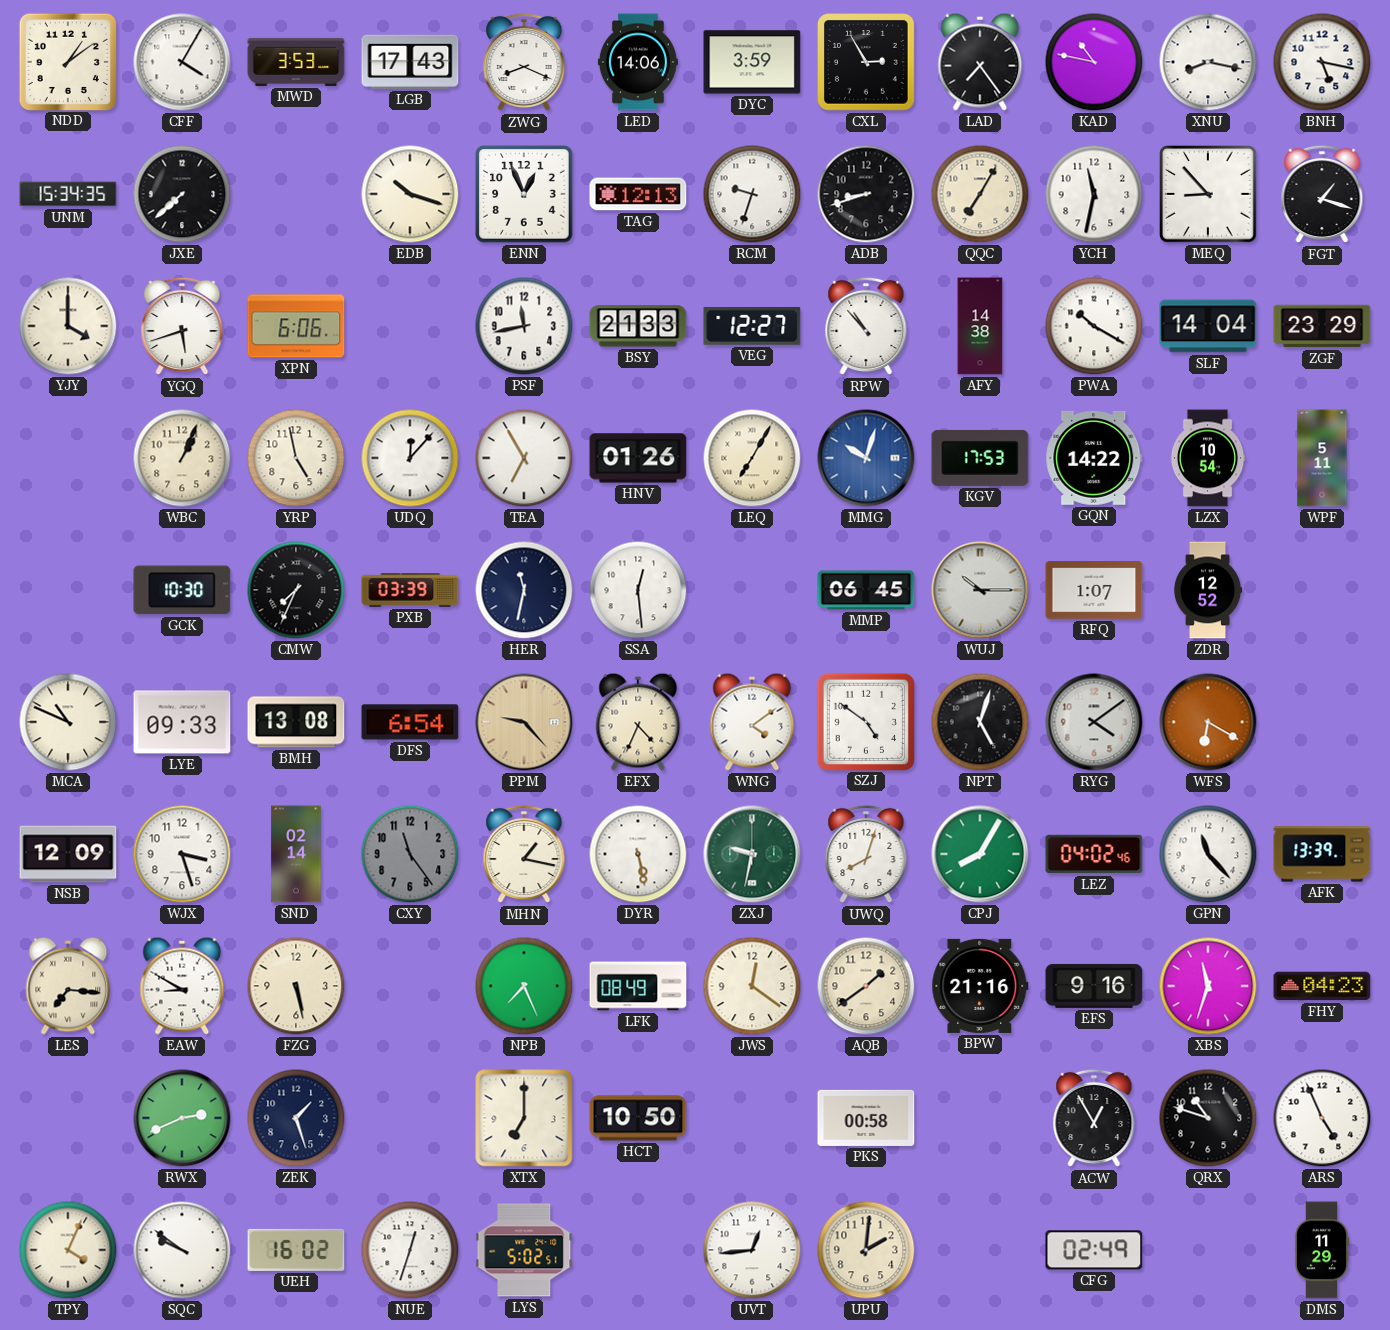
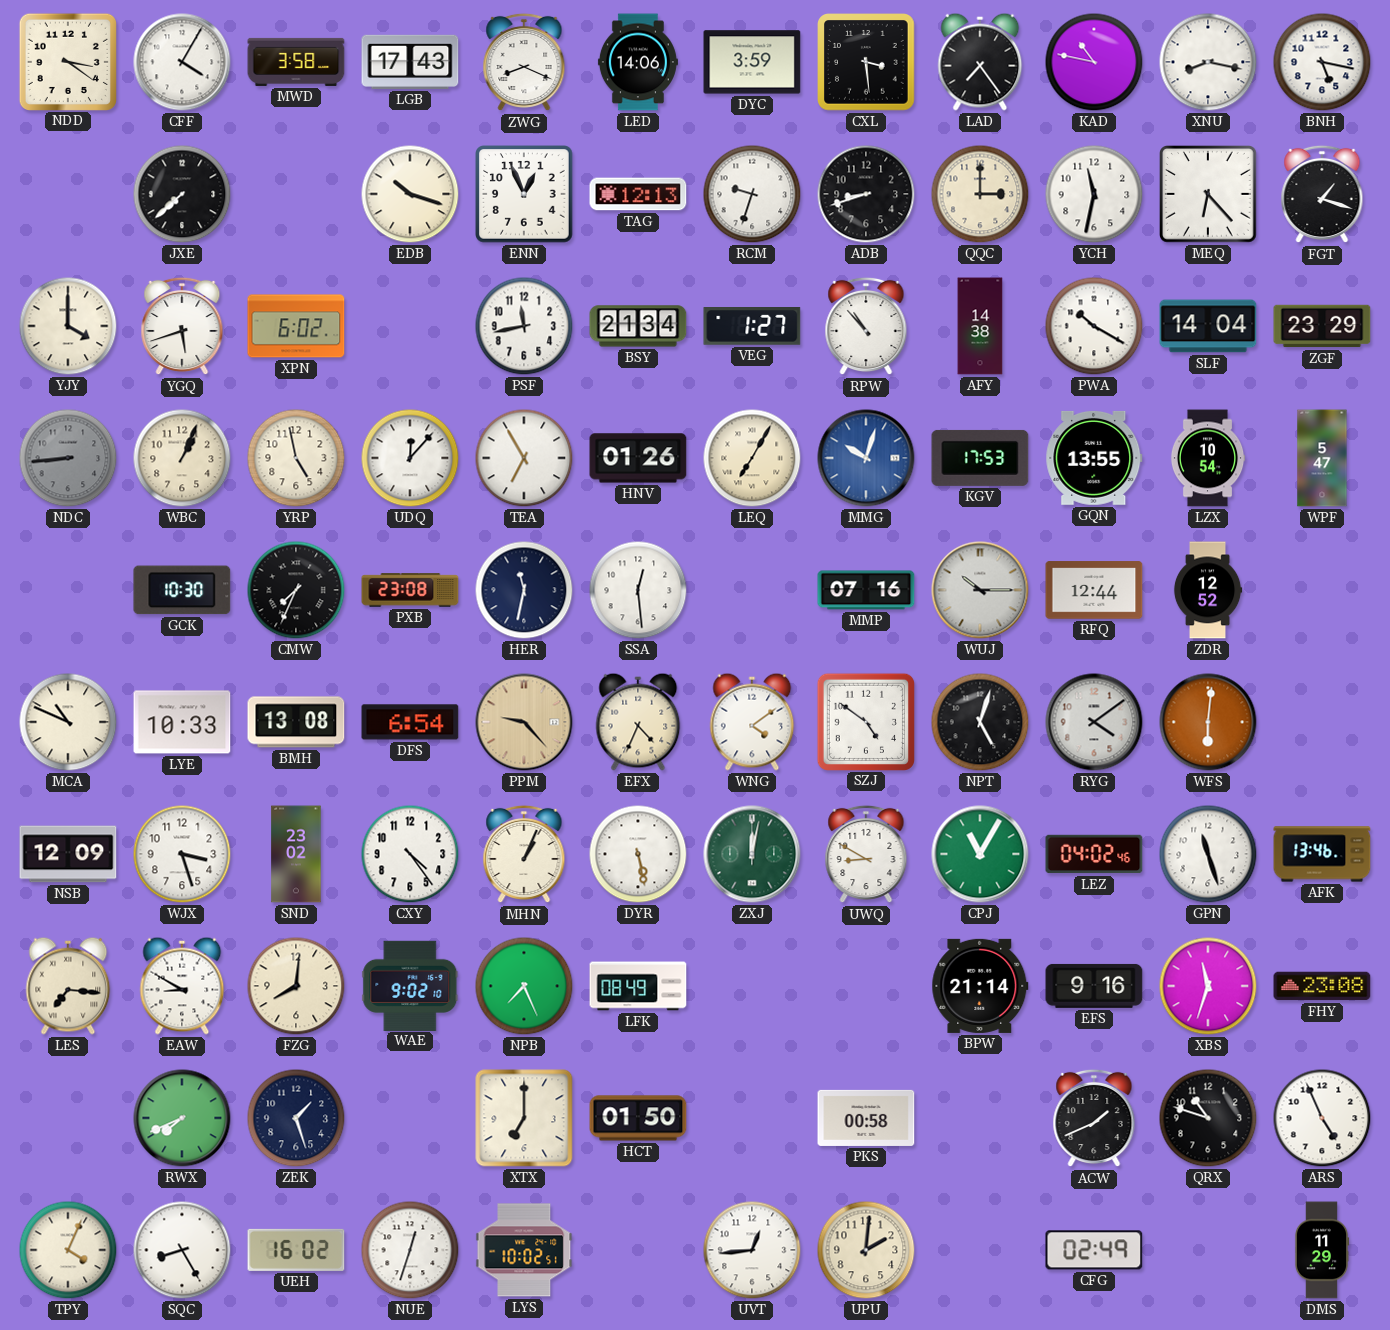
NDD: 1:09 -> 3:21 (67, 61)
MWD: 3:53 -> 3:58 (296, 62)
CXL: 2:55 -> 3:29 (866, 62)
UNM: 15:34 -> none (68, 194)
QQC: 7:05 -> 3:00 (980, 194)
MEQ: 8:53 -> 6:23 (1209, 195)
XPN: 6:06 -> 6:02 (296, 326)
BSY: 21:33 -> 21:34 (638, 326)
VEG: 12:27 -> 1:27 (752, 327)
NDC: none -> 8:44 (68, 458)
GQN: 14:22 -> 13:55 (1094, 458)
WPF: 5:11 -> 5:47 (1322, 458)
PXB: 03:39 -> 23:08 (410, 590)
MMP: 06:45 -> 07:16 (866, 590)
RFQ: 1:07 -> 12:44 (1094, 590)
LYE: 09:33 -> 10:33 (182, 722)
WFS: 6:20 -> 6:01 (1208, 722)
SND: 02:14 -> 23:02 (296, 854)
CXY: 11:24 -> 4:24 (410, 854)
CXY dial: grey -> white (410, 854)
MHN: 1:17 -> 1:04 (524, 854)
ZXJ: 9:32 -> 12:02 (752, 854)
UWQ: 8:03 -> 8:50 (866, 854)
CPJ: 8:05 -> 11:05 (980, 854)
GPN: 11:23 -> 11:27 (1208, 854)
AFK: 13:39 -> 13:46 (1322, 854)
FZG: 5:28 -> 8:01 (296, 986)
WAE: none -> 9:02 (410, 985)
JWS: 12:21 -> none (752, 986)
AQB: 1:39 -> none (866, 986)
BPW: 21:16 -> 21:14 (980, 986)
FHY: 04:23 -> 23:08 (1322, 986)
RWX: 2:41 -> 7:41 (182, 1118)
HCT: 10:50 -> 01:50 (638, 1118)
ACW: 12:55 -> 1:41 (1094, 1118)
SQC: 9:51 -> 8:25 (182, 1250)
LYS: 5:02 -> 10:02 (524, 1250)
